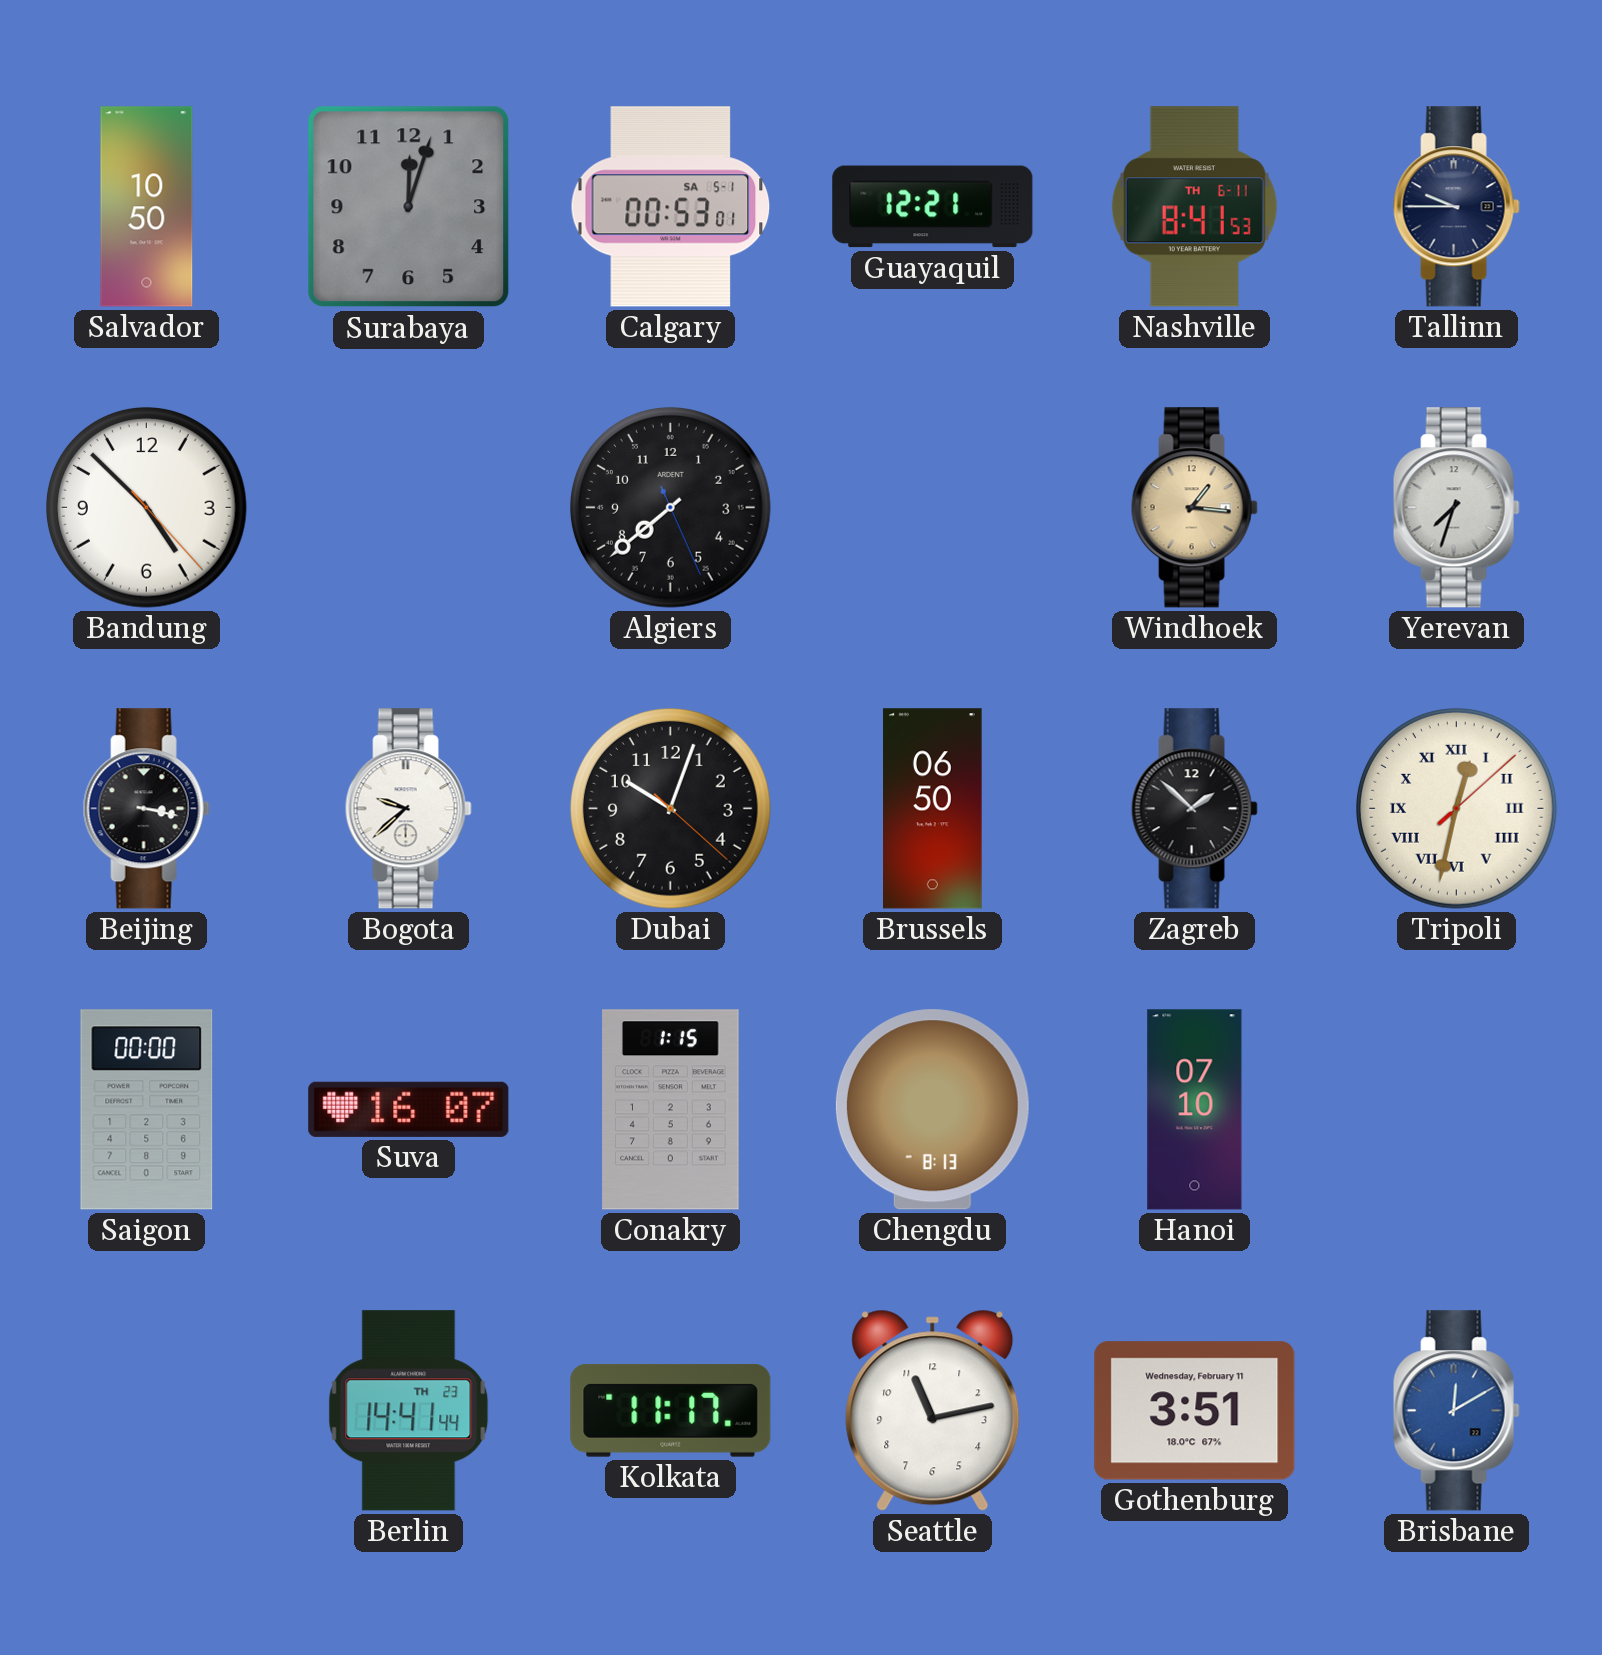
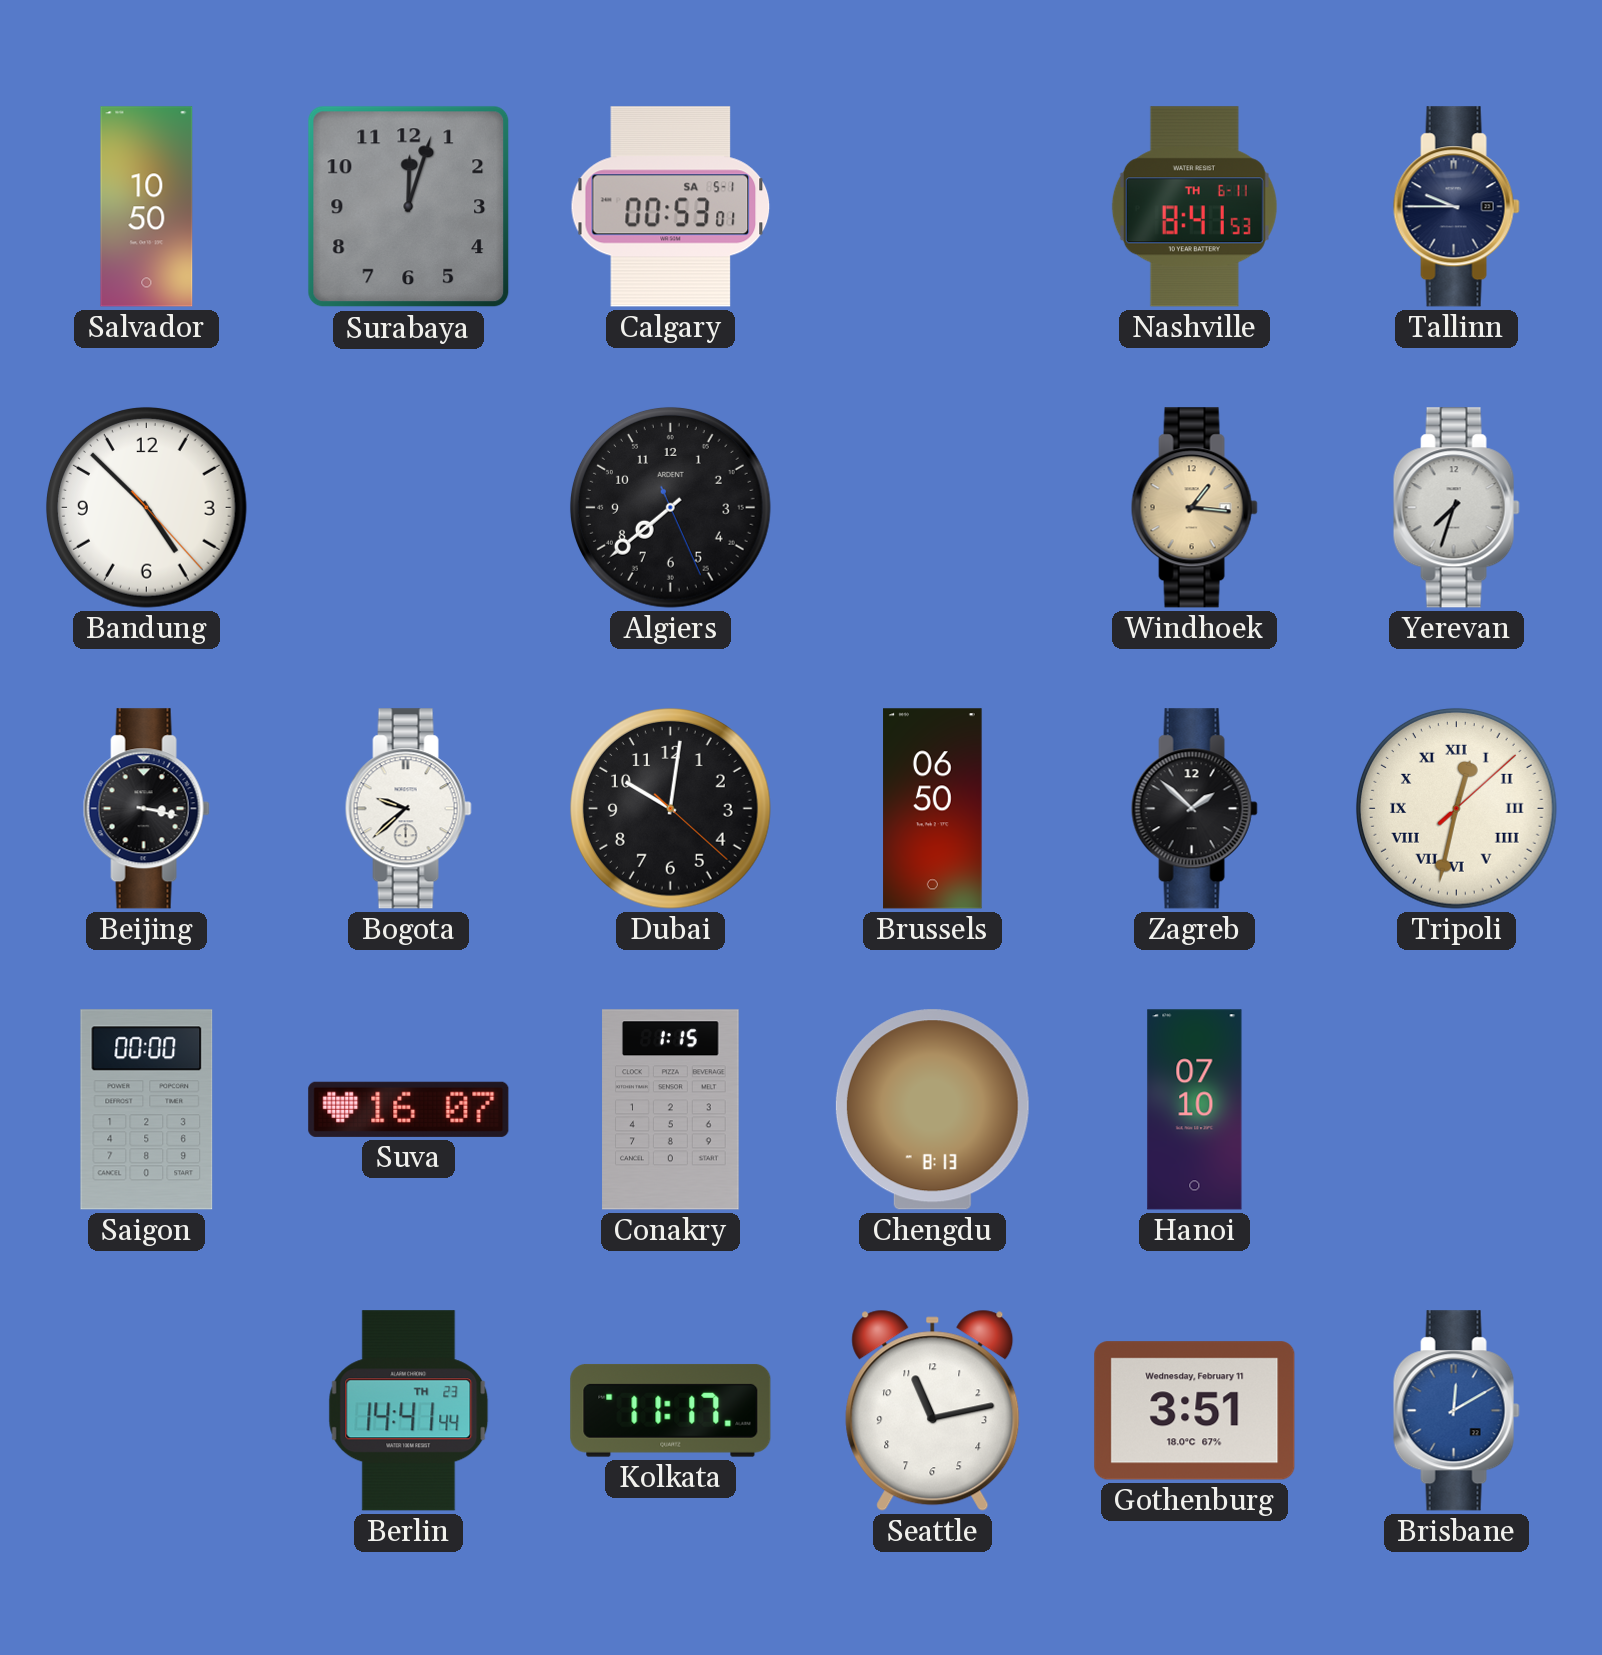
Guayaquil: 12:21 -> none (933, 207)
Dubai: 10:03 -> 10:01 (670, 808)
